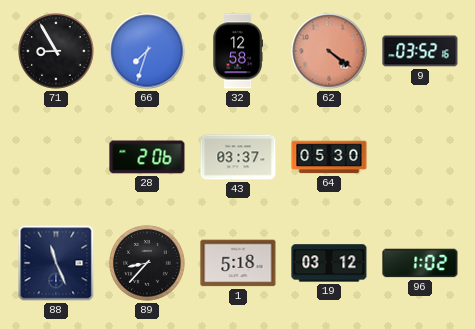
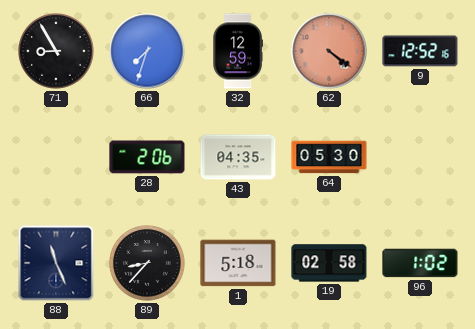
32: 12:58 -> 12:59 (237, 51)
9: 03:52 -> 12:52 (420, 51)
43: 03:37 -> 04:35 (238, 157)
19: 03:12 -> 02:58 (329, 263)
